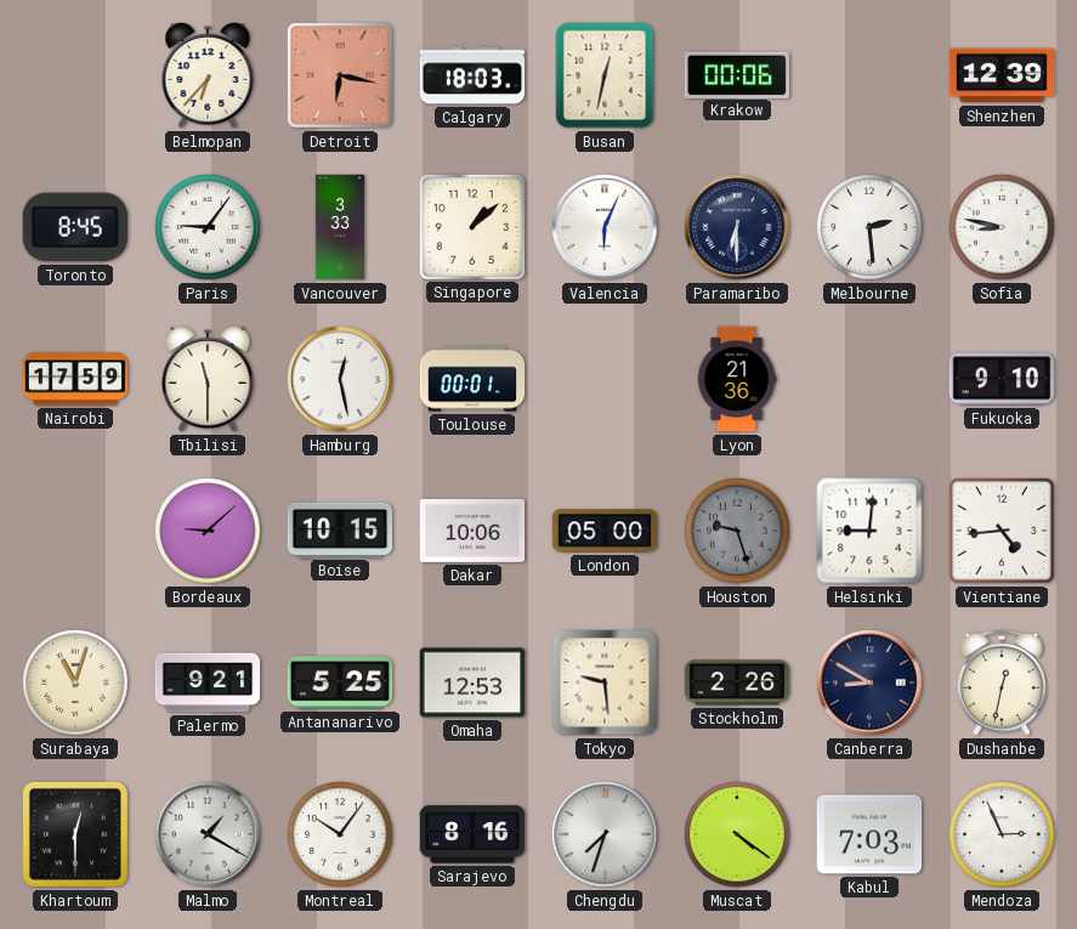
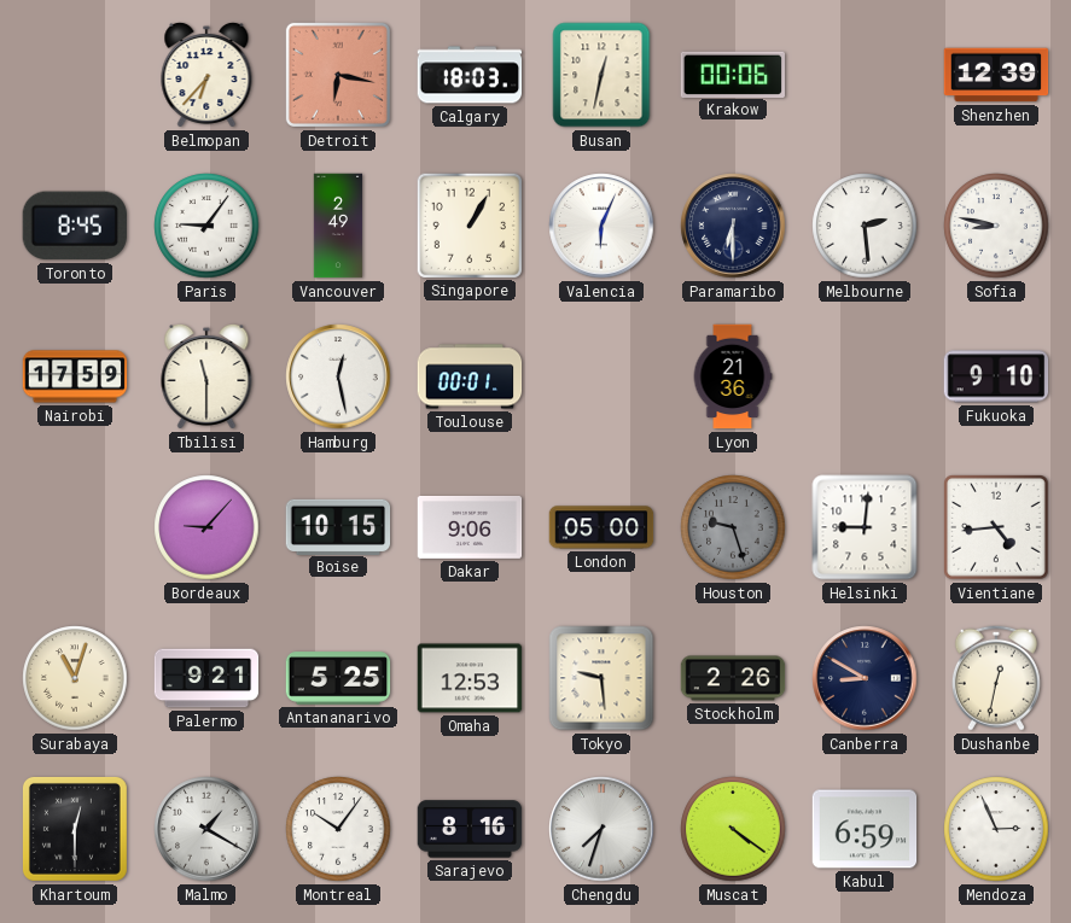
Vancouver: 3:33 -> 2:49 (338, 226)
Singapore: 1:08 -> 1:05 (468, 224)
Bordeaux: 9:08 -> 9:07 (206, 527)
Dakar: 10:06 -> 9:06 (470, 527)
Kabul: 7:03 -> 6:59 (865, 829)
